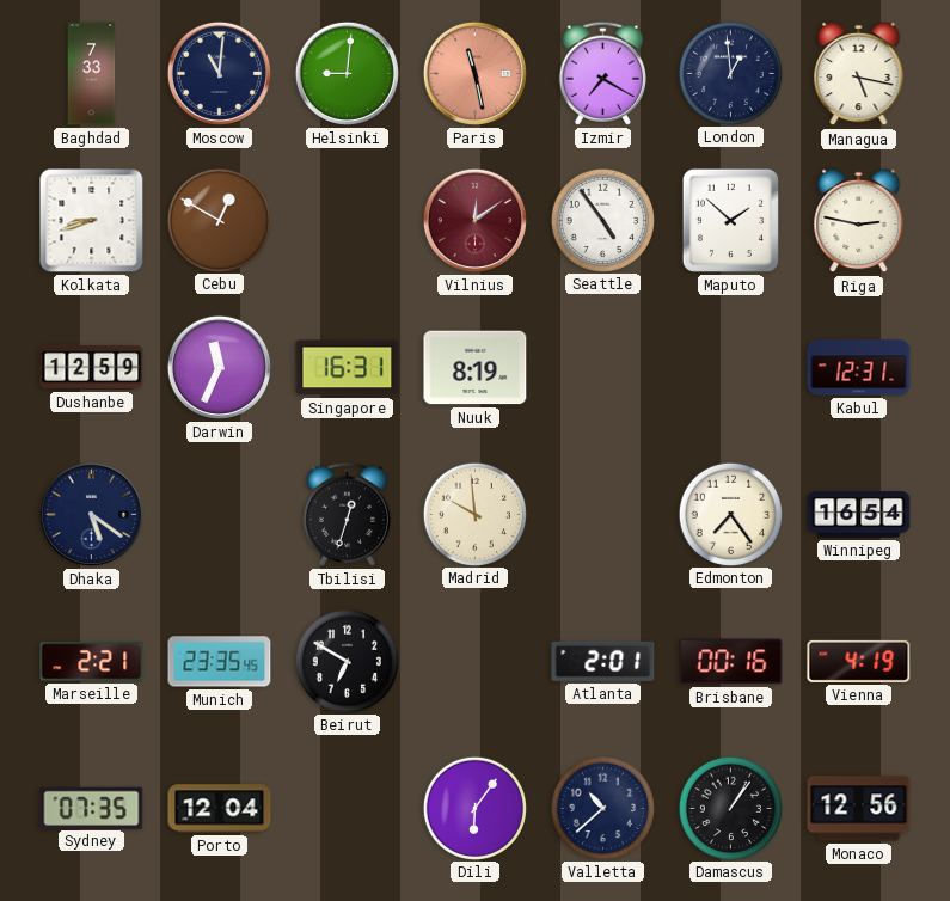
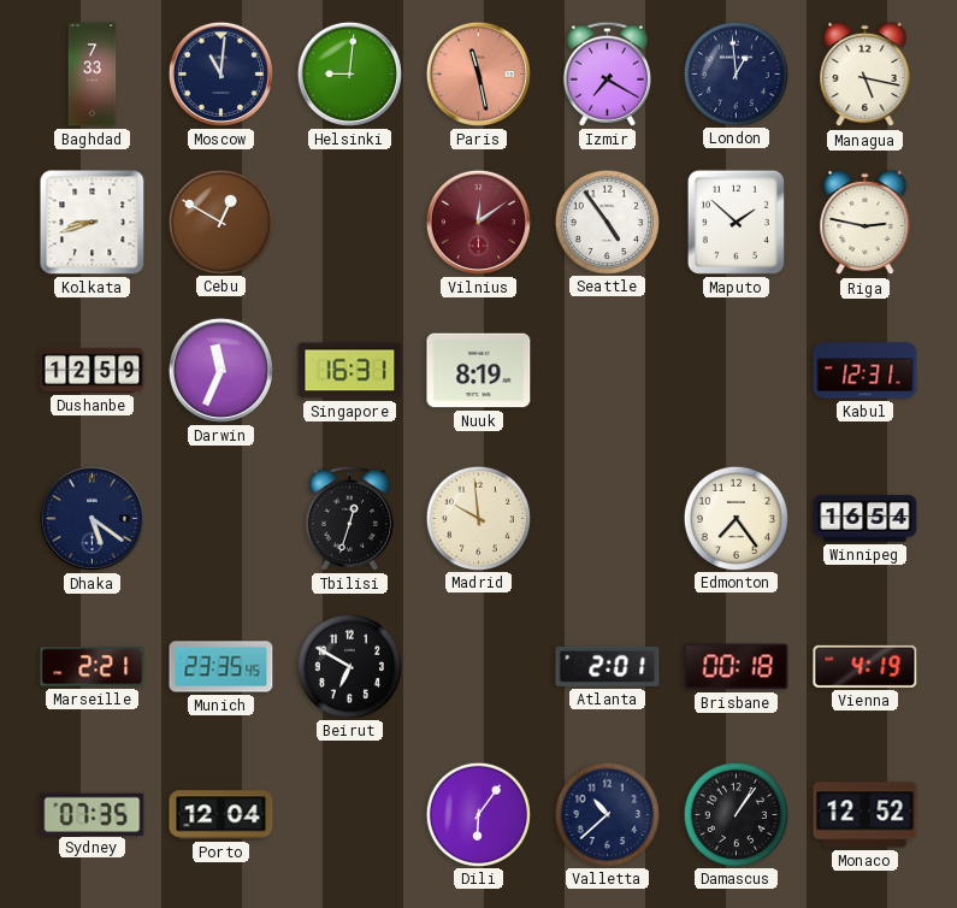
Brisbane: 00:16 -> 00:18 (737, 667)
Monaco: 12:56 -> 12:52 (866, 815)
